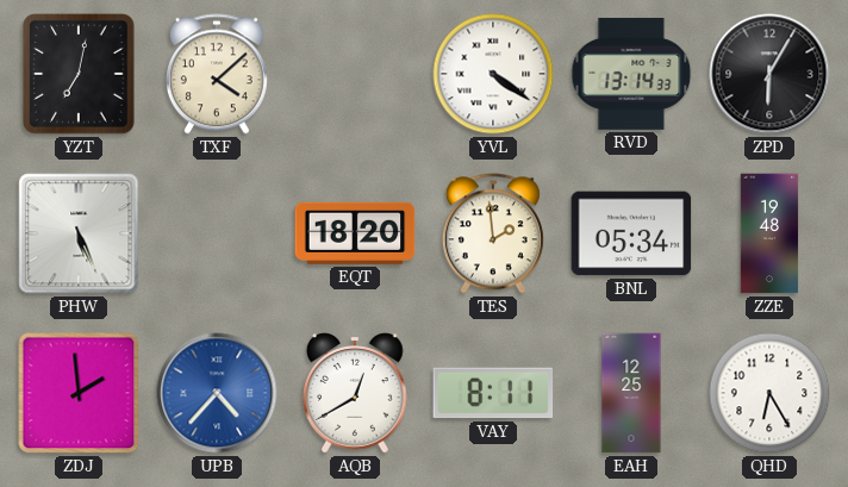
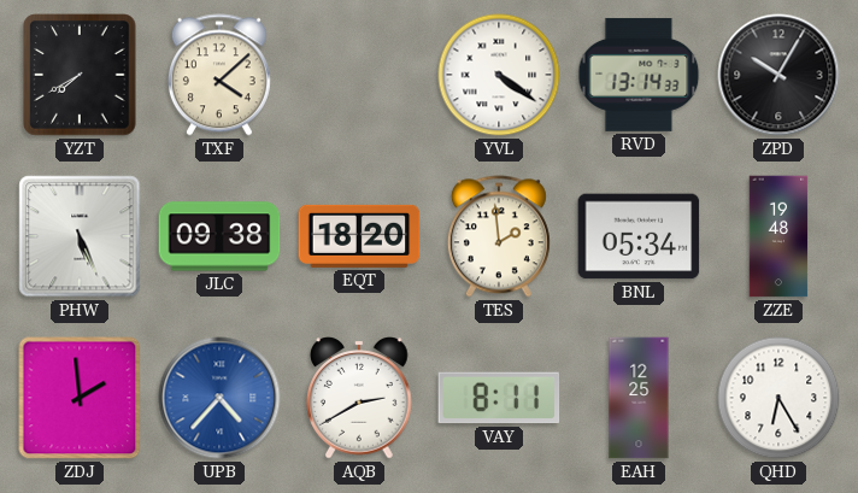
YZT: 7:02 -> 7:40 (80, 75)
ZPD: 6:05 -> 10:05 (778, 75)
JLC: none -> 09:38 (219, 236)
AQB: 12:40 -> 2:40 (359, 398)
